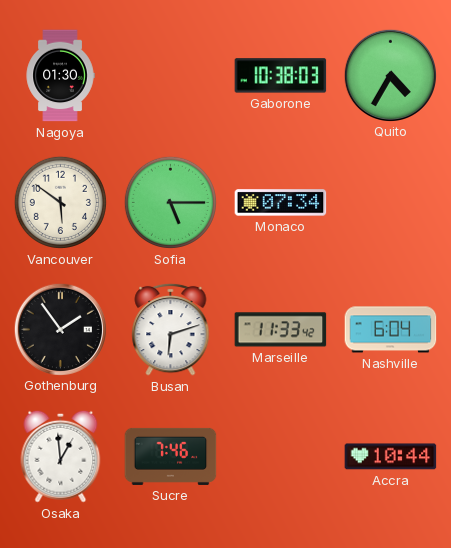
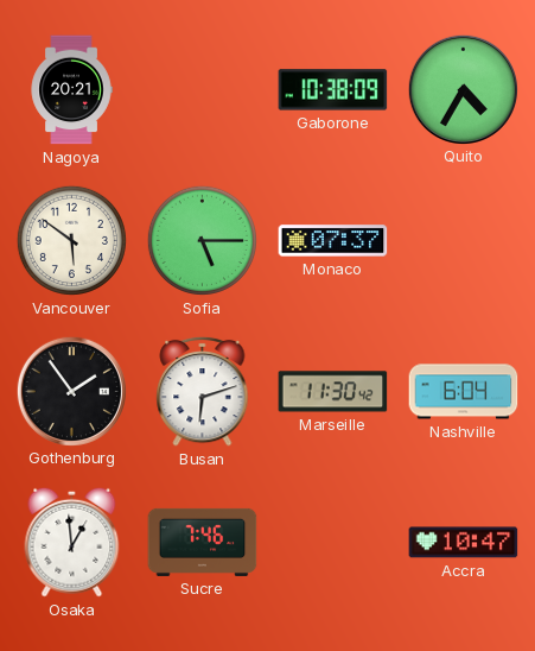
Nagoya: 01:30 -> 20:21 (71, 90)
Gaborone: 10:38:03 -> 10:38:09 (333, 90)
Monaco: 07:34 -> 07:37 (333, 241)
Marseille: 11:33 -> 11:30 (333, 392)
Accra: 10:44 -> 10:47 (464, 543)
